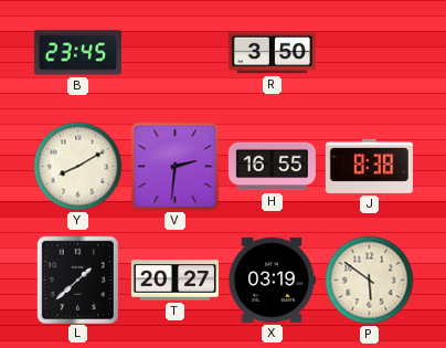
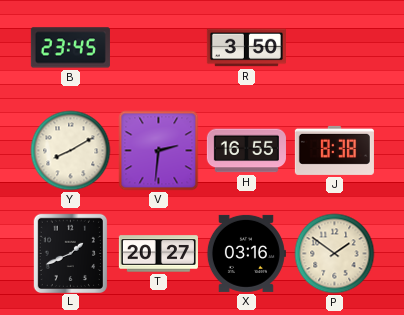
L: 1:38 -> 1:41 (70, 253)
X: 03:19 -> 03:16 (246, 253)
P: 5:51 -> 1:51 (335, 254)
